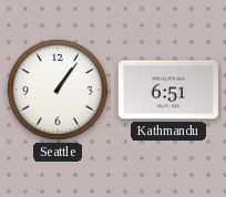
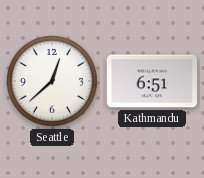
Seattle: 1:06 -> 12:38 (53, 82)
